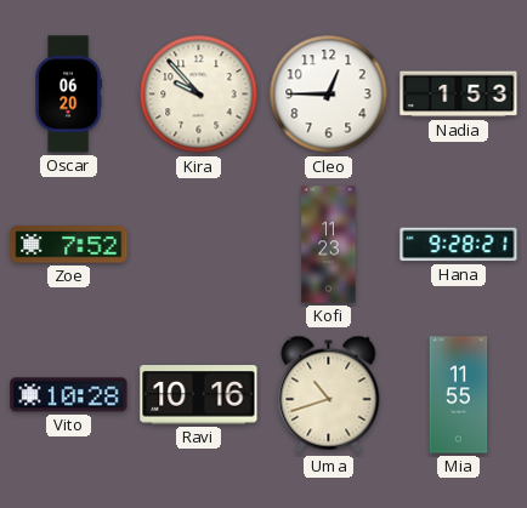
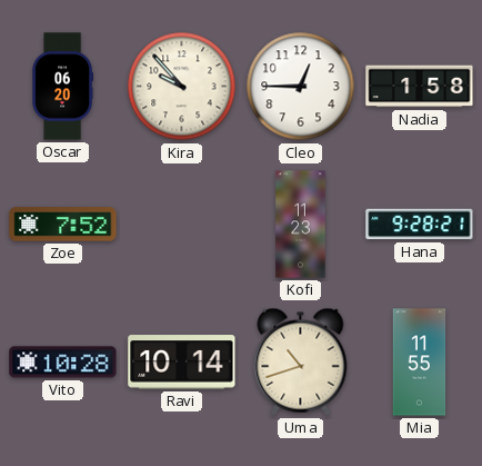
Nadia: 1:53 -> 1:58 (420, 87)
Ravi: 10:16 -> 10:14 (182, 363)
